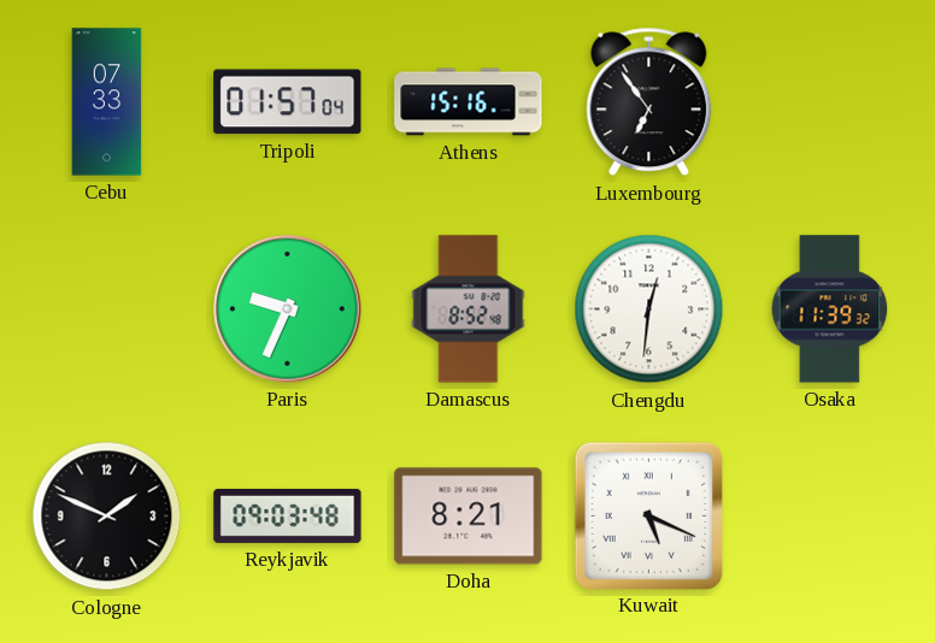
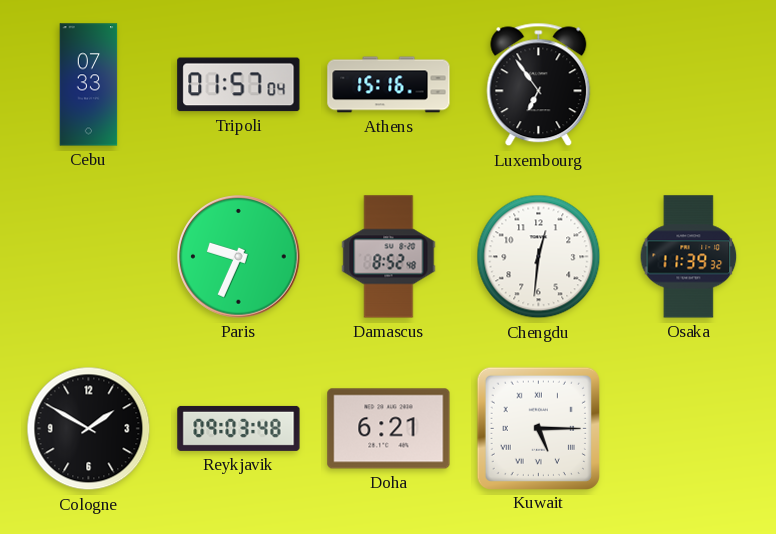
Cologne: 1:49 -> 1:50 (89, 429)
Doha: 8:21 -> 6:21 (389, 429)
Kuwait: 5:19 -> 5:15 (538, 428)
